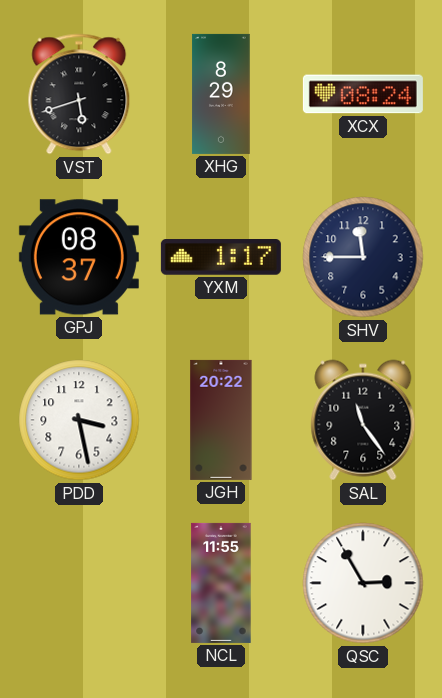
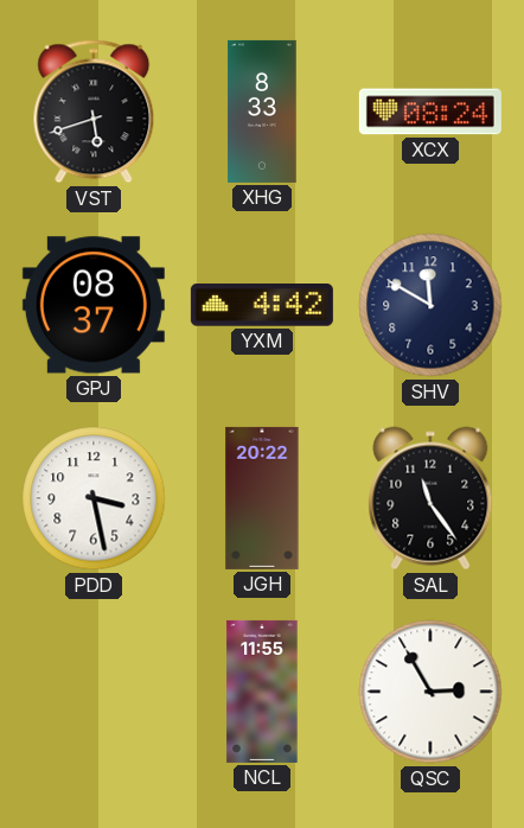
XHG: 8:29 -> 8:33 (262, 112)
YXM: 1:17 -> 4:42 (262, 305)
SHV: 11:45 -> 11:50 (430, 305)
